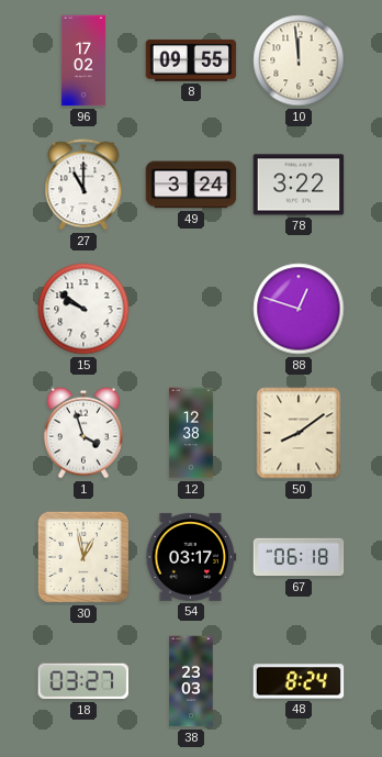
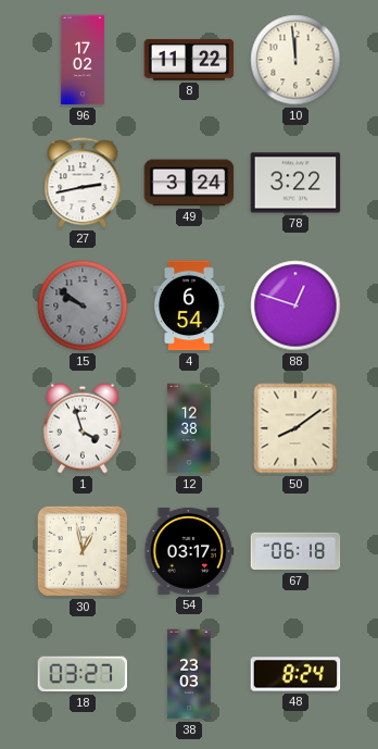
8: 09:55 -> 11:22 (189, 60)
27: 11:00 -> 2:43 (83, 183)
15 dial: white -> grey (83, 305)
4: none -> 6:54 (190, 305)
